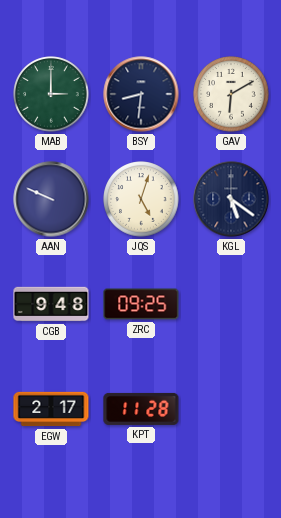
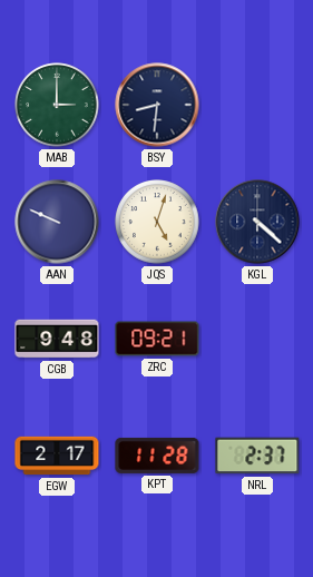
GAV: 6:10 -> none (231, 94)
KGL: 5:21 -> 4:22 (257, 222)
ZRC: 09:25 -> 09:21 (157, 339)
NRL: none -> 2:37 (257, 456)
